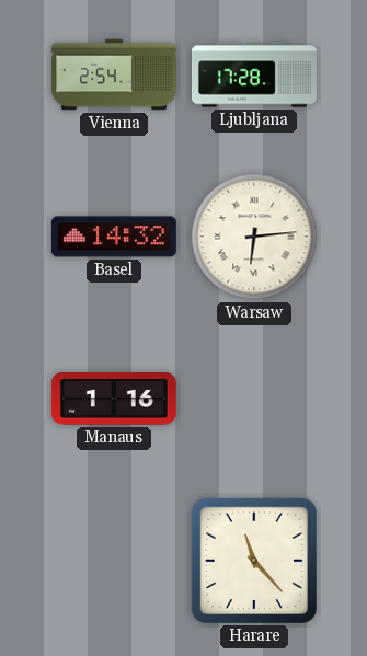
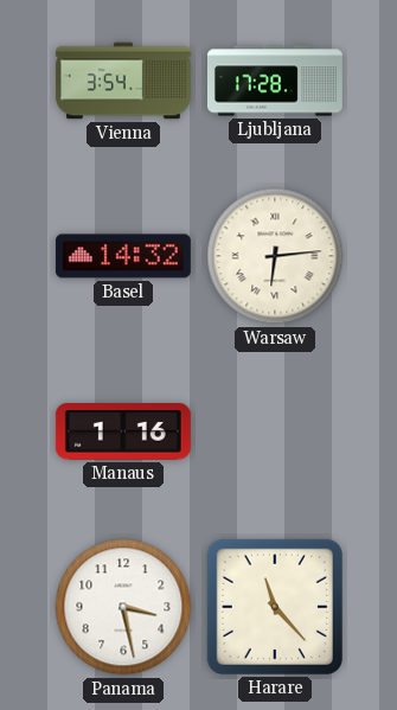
Vienna: 2:54 -> 3:54 (123, 81)
Panama: none -> 3:28 (123, 607)
